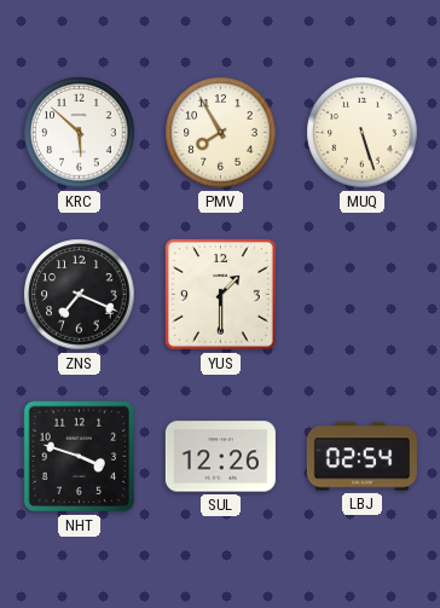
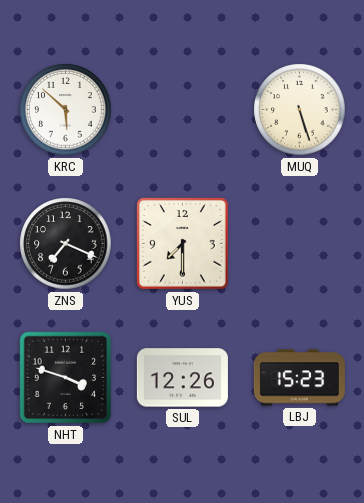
PMV: 7:55 -> none (221, 133)
YUS: 1:30 -> 7:30 (183, 244)
LBJ: 02:54 -> 15:23 (299, 378)
